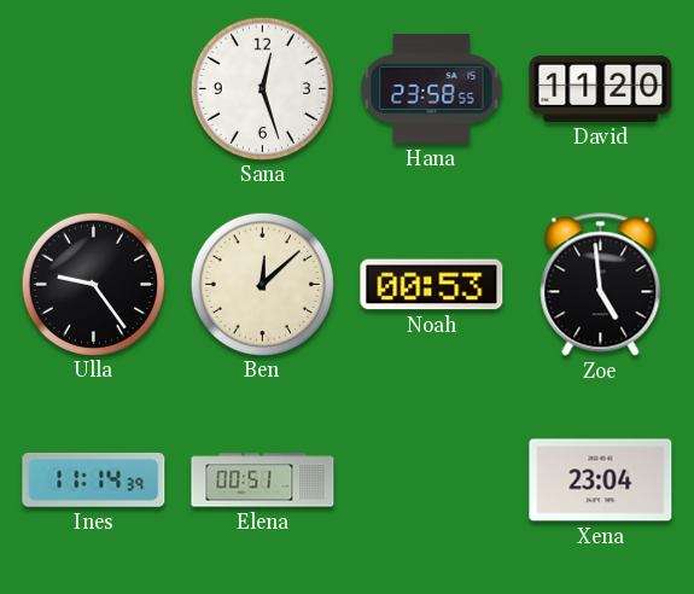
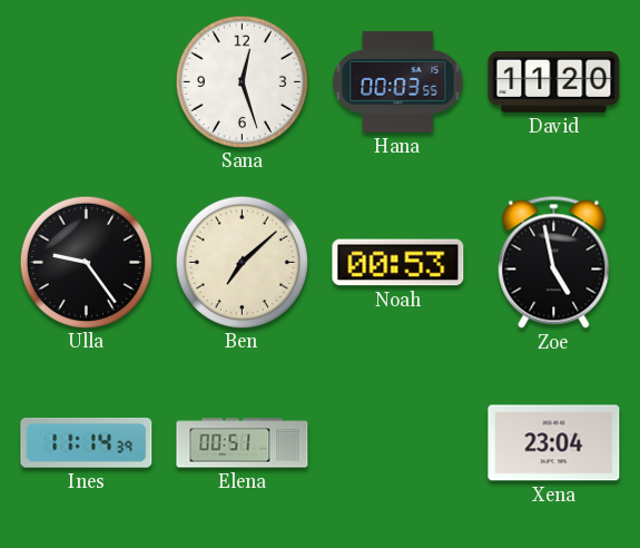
Hana: 23:58 -> 00:03 (398, 81)
Ben: 12:08 -> 7:08 (242, 262)
Zoe: 4:59 -> 4:58 (554, 263)
